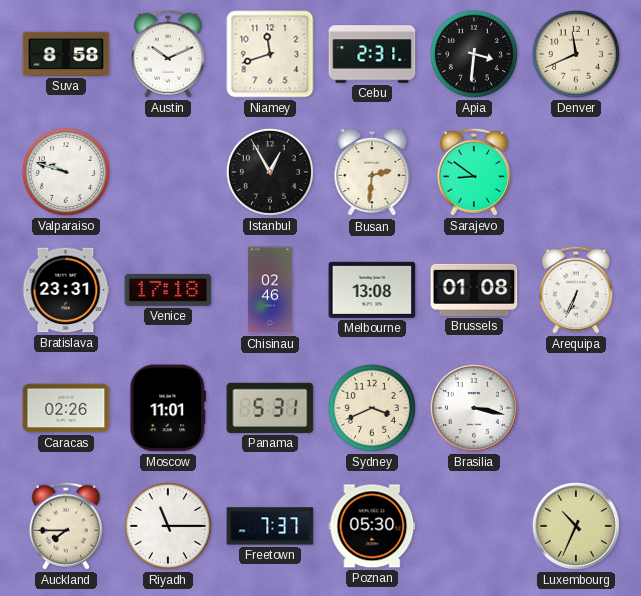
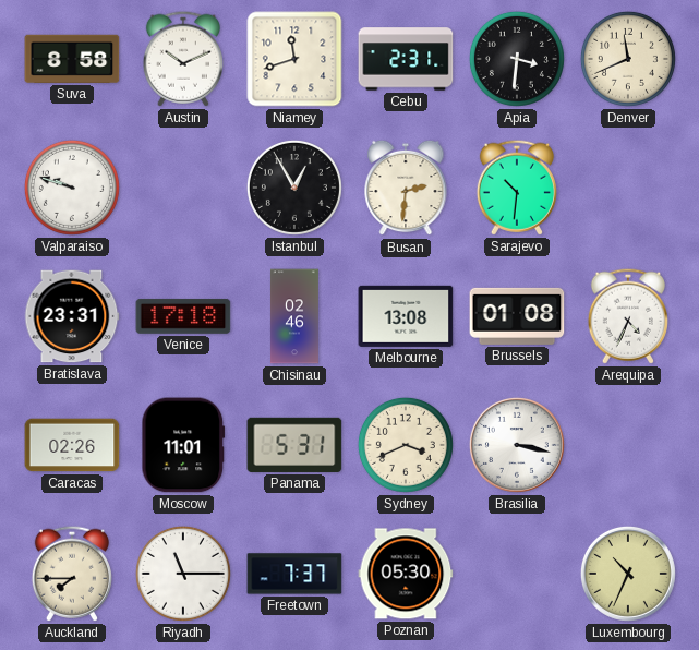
Sarajevo: 8:51 -> 10:31 (517, 188)
Arequipa: 6:34 -> 4:34 (628, 316)
